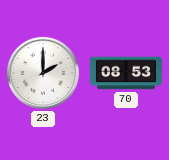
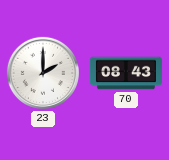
70: 08:53 -> 08:43 (126, 73)
